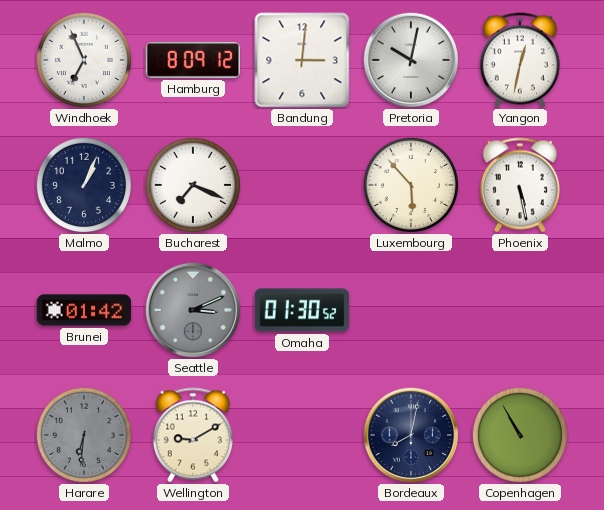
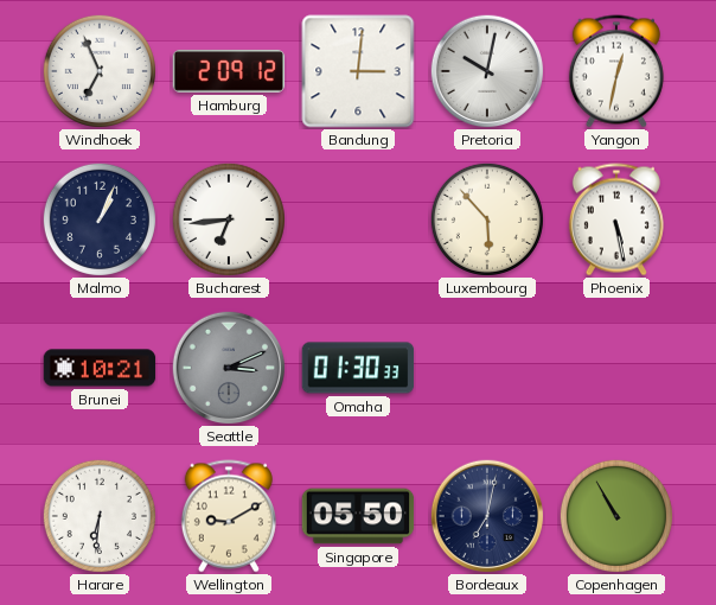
Hamburg: 8:09 -> 2:09 (229, 71)
Bucharest: 7:19 -> 6:44 (229, 219)
Brunei: 01:42 -> 10:21 (100, 368)
Omaha: 01:30:52 -> 01:30:33 (358, 368)
Harare dial: grey -> white (100, 516)
Singapore: none -> 05:50 (358, 516)
Bordeaux: 8:02 -> 7:02 (487, 516)
